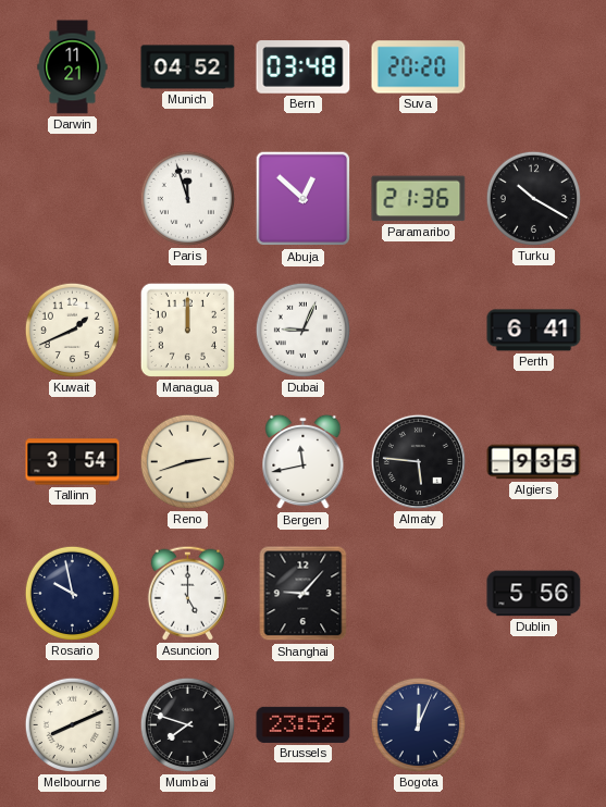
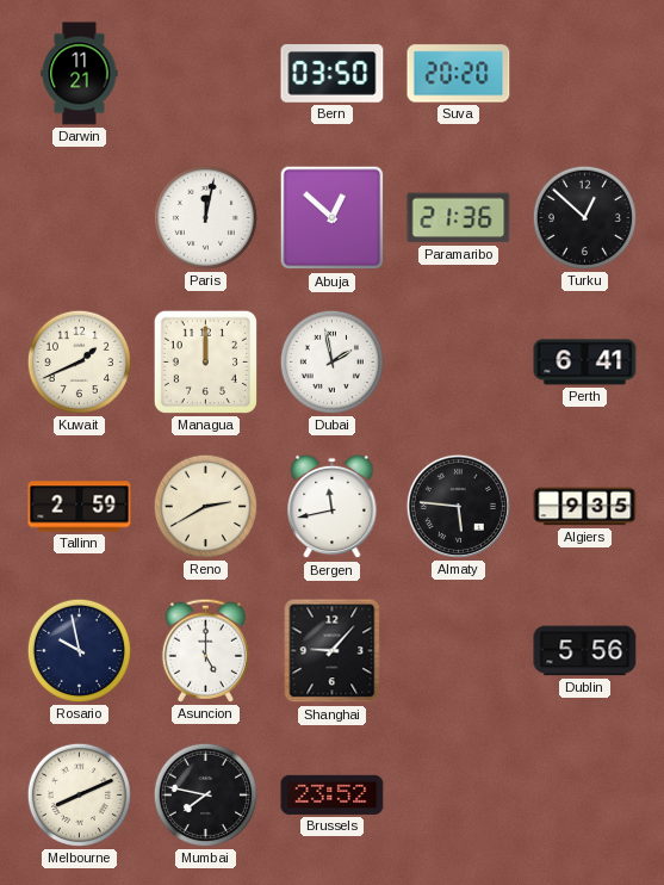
Munich: 04:52 -> none (188, 67)
Bern: 03:48 -> 03:50 (333, 74)
Paris: 11:57 -> 12:02 (205, 217)
Turku: 10:20 -> 12:52 (584, 217)
Dubai: 9:04 -> 1:58 (331, 361)
Tallinn: 3:54 -> 2:59 (80, 507)
Reno: 2:42 -> 2:40 (205, 506)
Mumbai: 7:48 -> 7:47 (205, 794)
Bogota: 12:04 -> none (418, 724)
